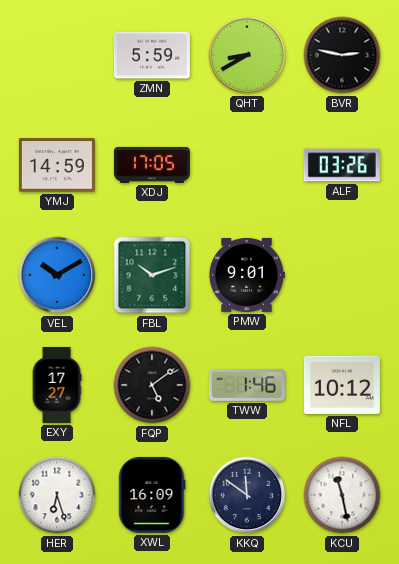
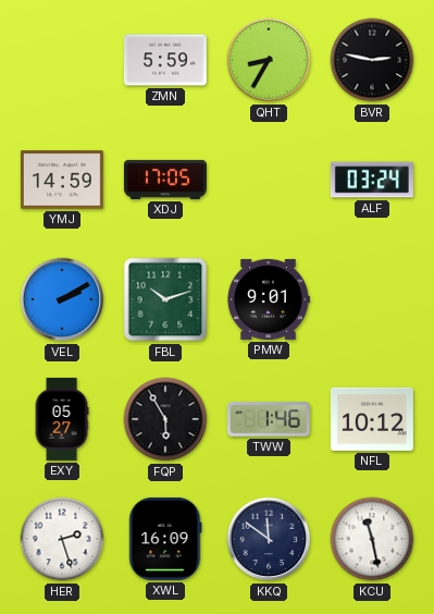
QHT: 8:40 -> 8:35 (269, 60)
ALF: 03:26 -> 03:24 (372, 180)
VEL: 10:10 -> 2:10 (62, 299)
EXY: 17:27 -> 05:27 (62, 419)
FQP: 5:09 -> 5:55 (165, 419)
HER: 6:27 -> 2:27 (62, 539)
